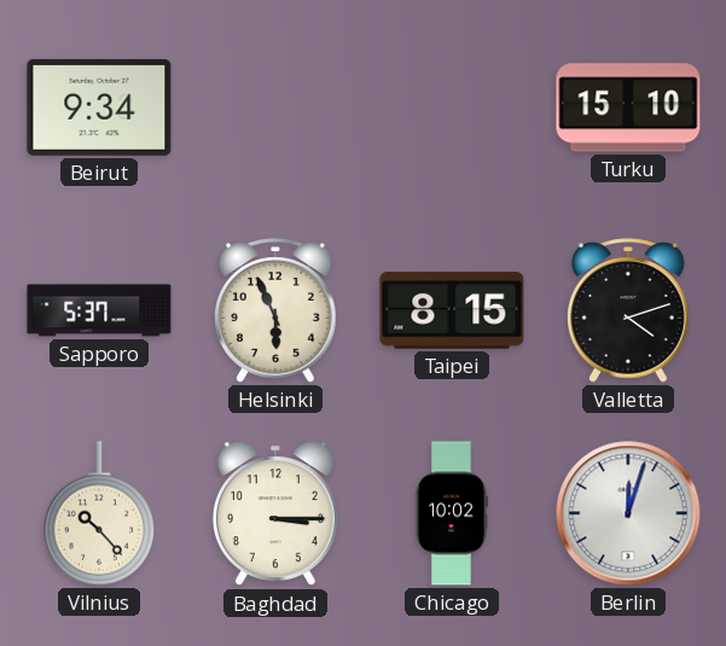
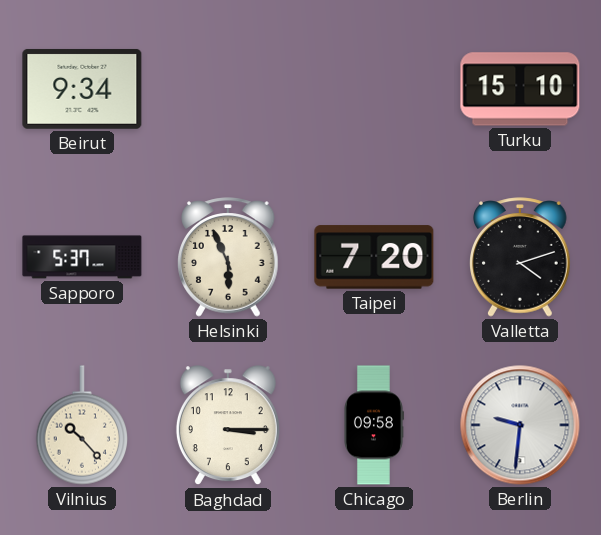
Taipei: 8:15 -> 7:20 (374, 257)
Chicago: 10:02 -> 09:58 (374, 425)
Berlin: 12:03 -> 9:31 (520, 425)
